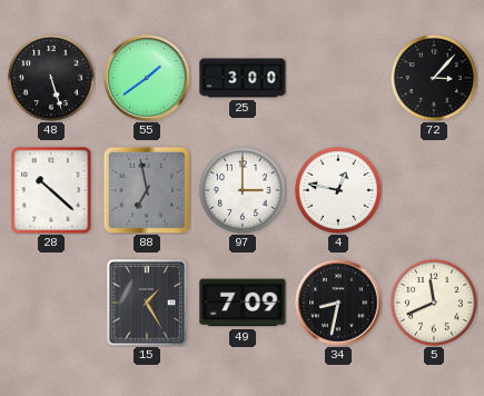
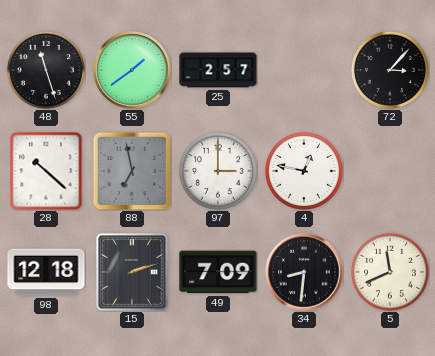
48: 5:27 -> 11:27 (46, 70)
25: 3:00 -> 2:57 (218, 70)
98: none -> 12:18 (46, 272)
15: 1:25 -> 2:12 (133, 273)
34: 8:32 -> 8:31 (304, 272)
